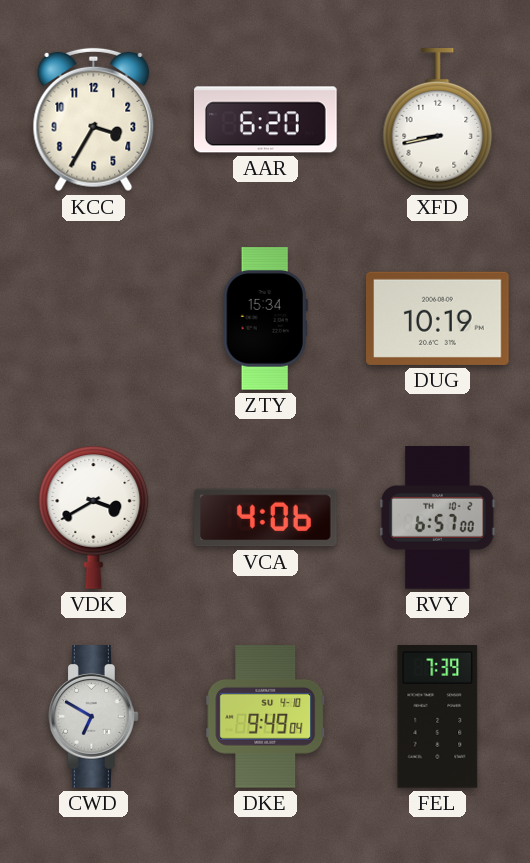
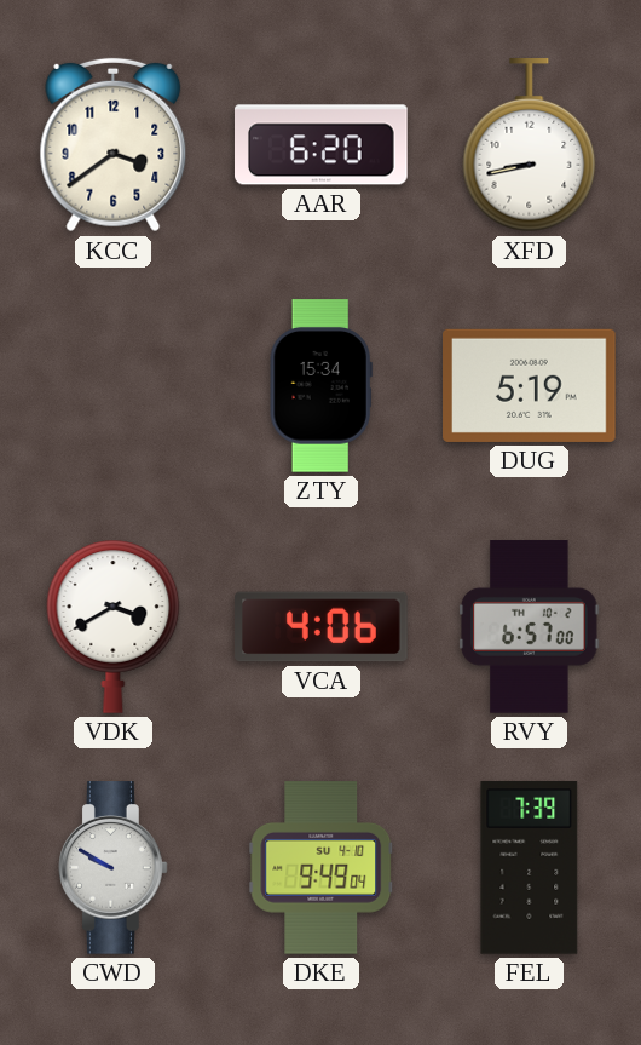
KCC: 3:35 -> 3:39 (114, 145)
DUG: 10:19 -> 5:19 (530, 385)
CWD: 6:50 -> 9:50 (114, 868)
